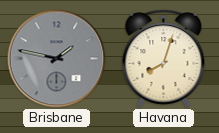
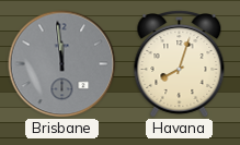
Brisbane: 1:47 -> 11:59 (62, 64)
